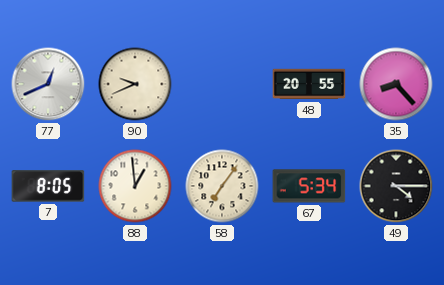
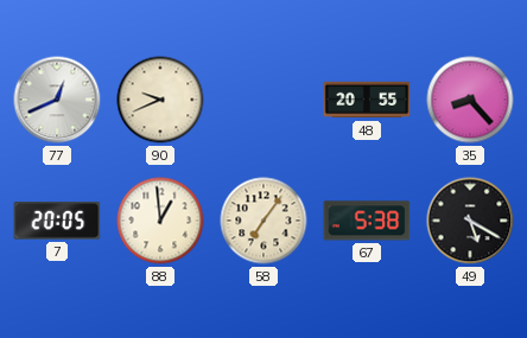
7: 8:05 -> 20:05 (57, 221)
67: 5:34 -> 5:38 (367, 221)
49: 4:15 -> 5:20 (470, 221)
